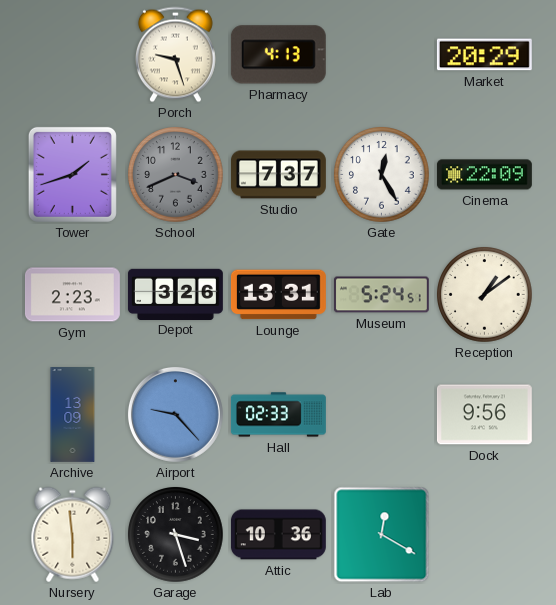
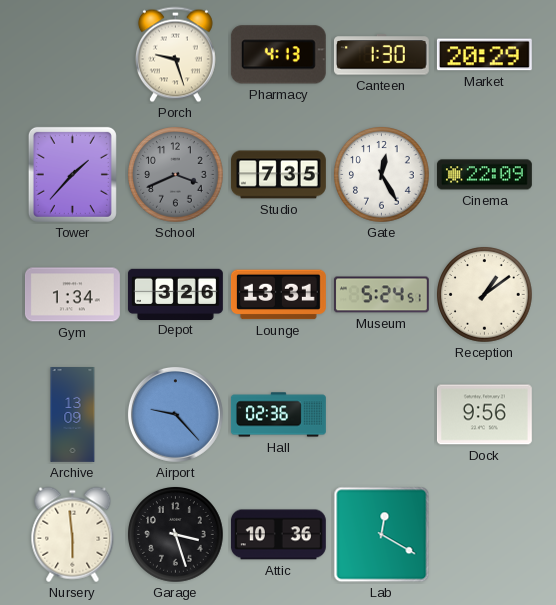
Canteen: none -> 1:30 (381, 55)
Tower: 1:42 -> 1:37 (72, 174)
Studio: 7:37 -> 7:35 (279, 175)
Gym: 2:23 -> 1:34 (72, 295)
Hall: 02:33 -> 02:36 (278, 415)
